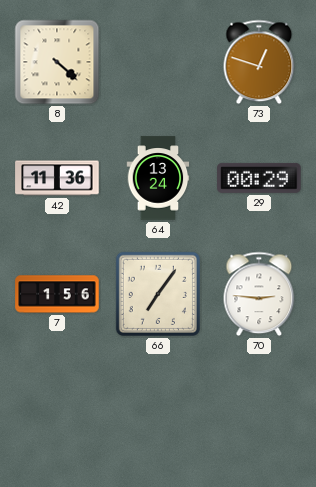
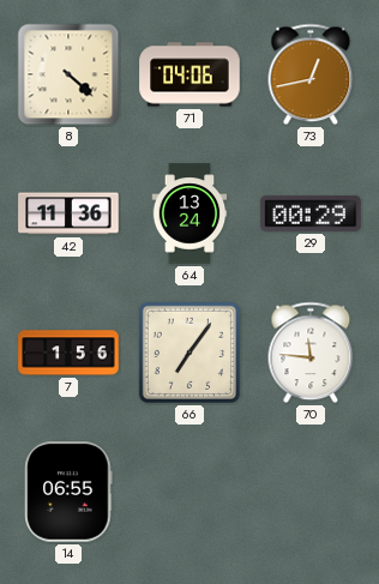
71: none -> 04:06 (189, 74)
73: 12:48 -> 12:43 (311, 74)
70: 2:46 -> 11:46 (311, 353)
14: none -> 06:55 (68, 492)
